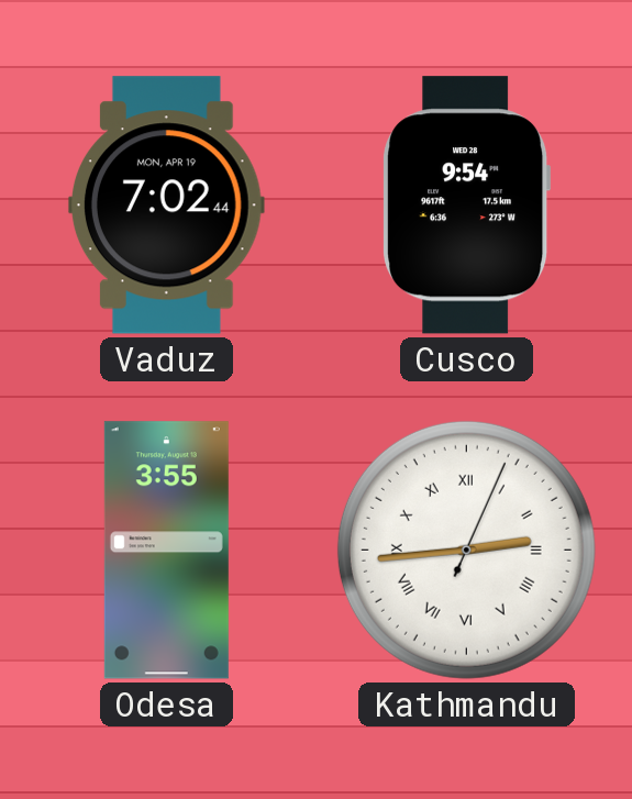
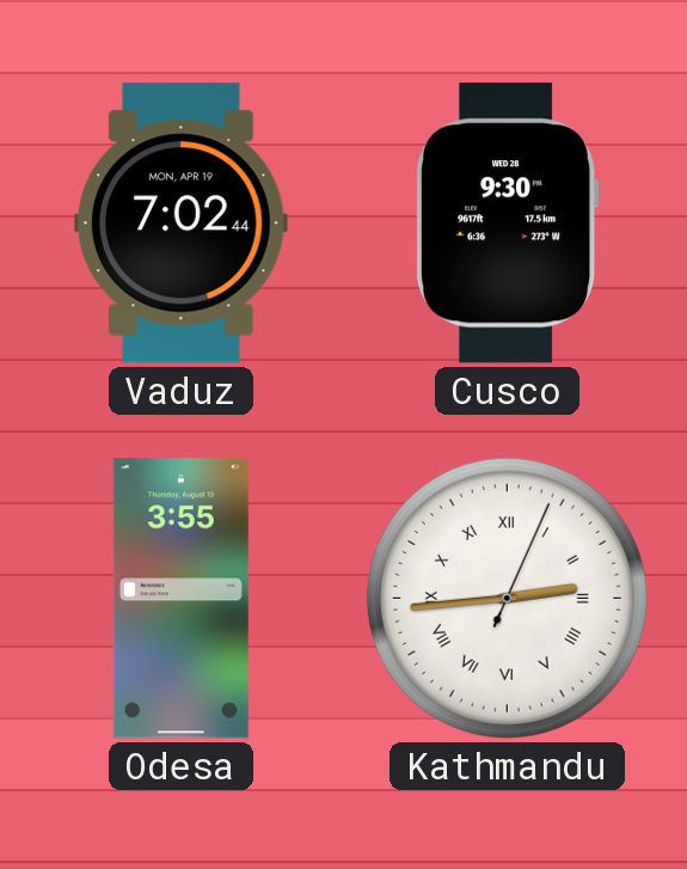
Cusco: 9:54 -> 9:30 (508, 224)
